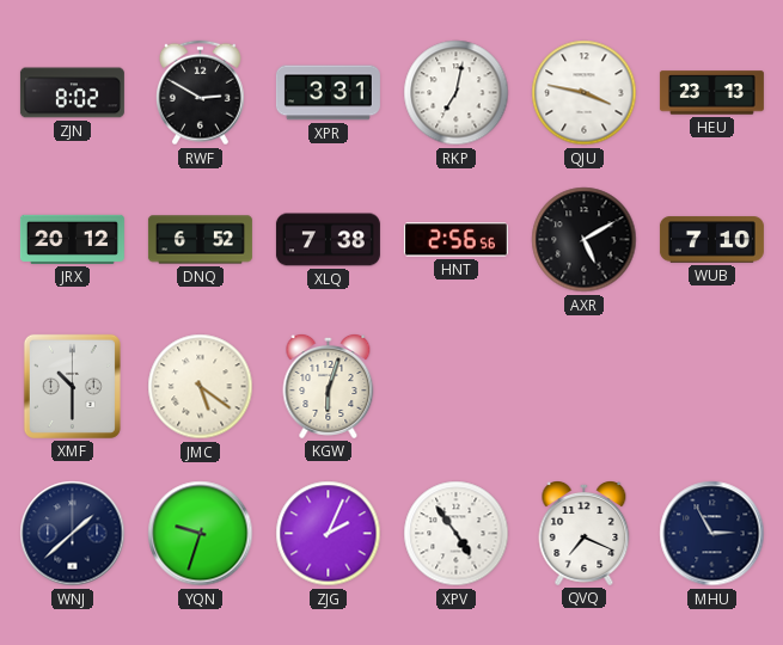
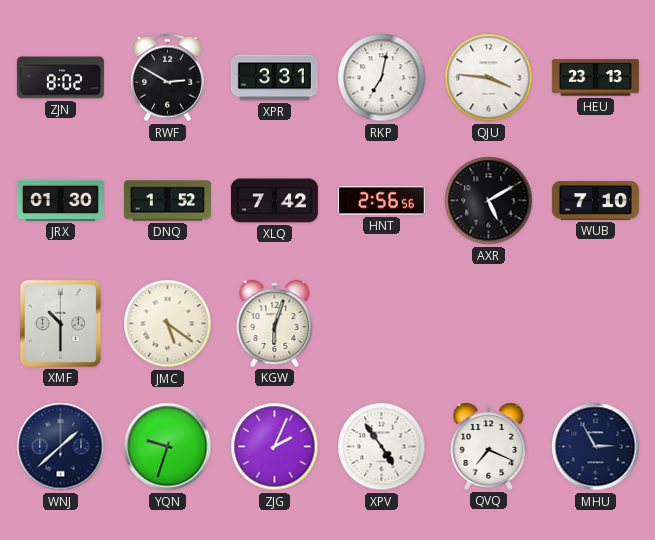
QJU: 3:47 -> 3:46 (489, 78)
JRX: 20:12 -> 01:30 (60, 200)
DNQ: 6:52 -> 1:52 (167, 201)
XLQ: 7:38 -> 7:42 (274, 201)
